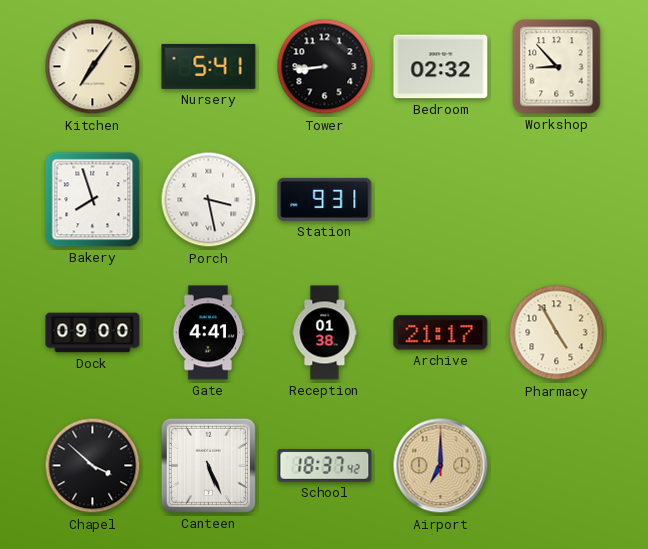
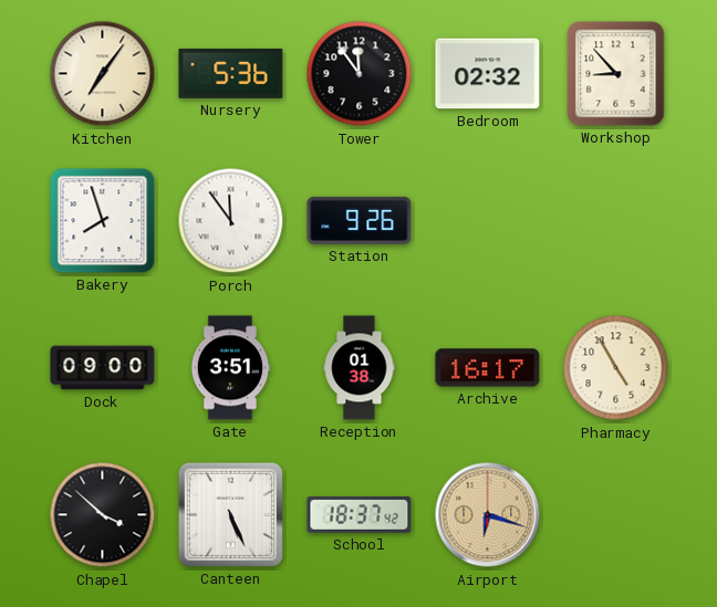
Nursery: 5:41 -> 5:36 (231, 73)
Tower: 8:44 -> 11:54 (360, 74)
Porch: 3:28 -> 11:54 (231, 221)
Station: 9:31 -> 9:26 (360, 220)
Gate: 4:41 -> 3:51 (230, 368)
Archive: 21:17 -> 16:17 (488, 368)
Airport: 7:00 -> 6:18 (488, 515)
